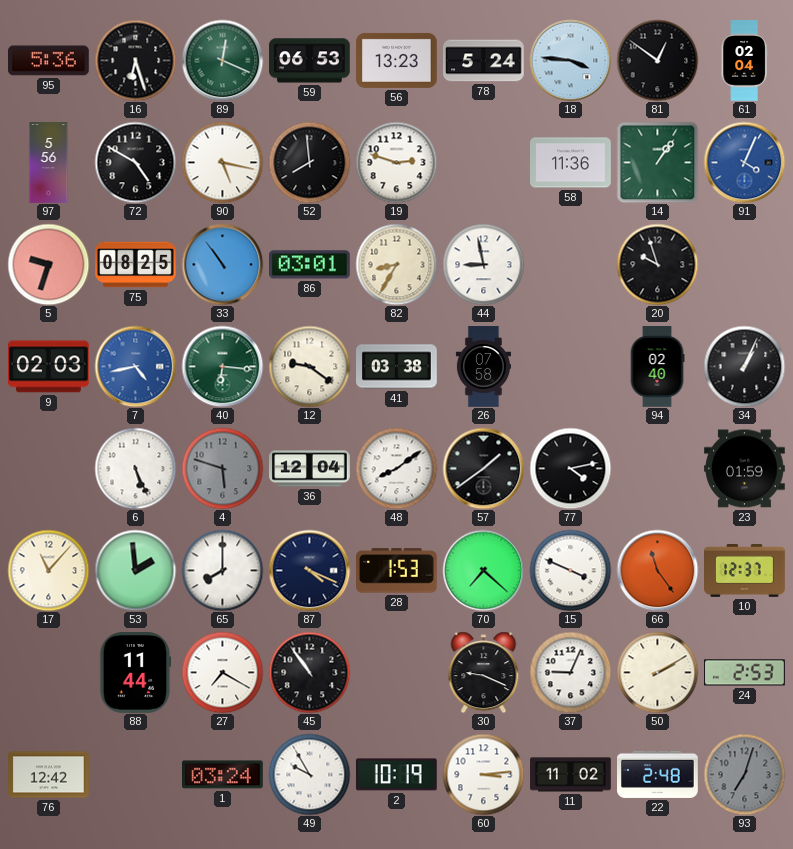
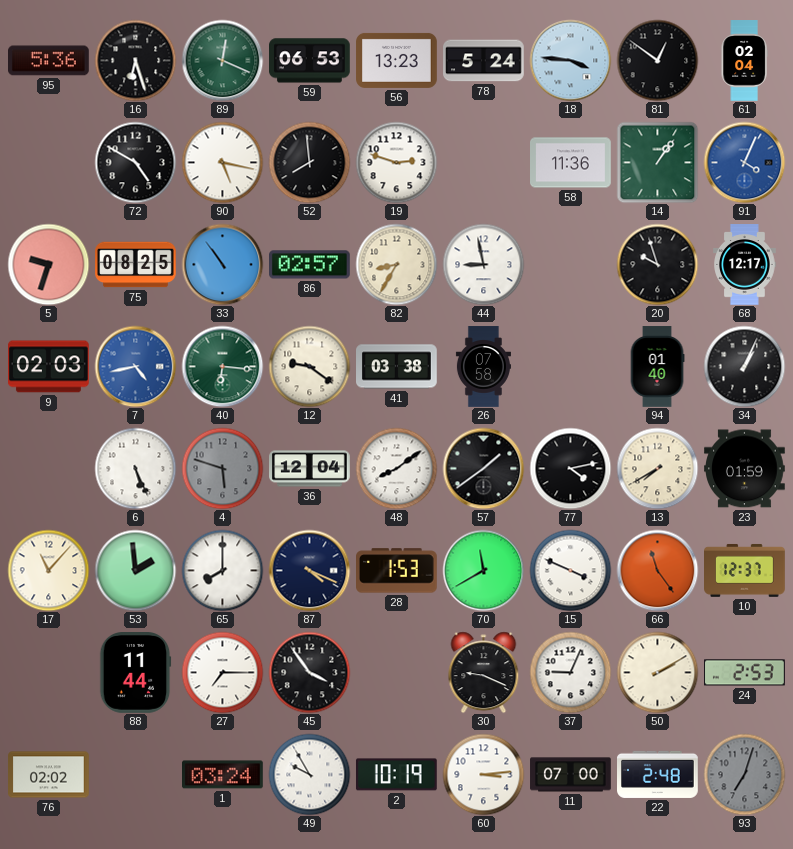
97: 5:56 -> none (49, 163)
86: 03:01 -> 02:57 (310, 265)
68: none -> 12:17 (745, 265)
94: 02:40 -> 01:40 (657, 367)
13: none -> 7:40 (657, 468)
70: 7:22 -> 11:40 (483, 570)
27: 7:20 -> 7:15 (222, 672)
45: 10:54 -> 3:54 (309, 672)
76: 12:42 -> 02:02 (49, 775)
11: 11:02 -> 07:00 (571, 775)
